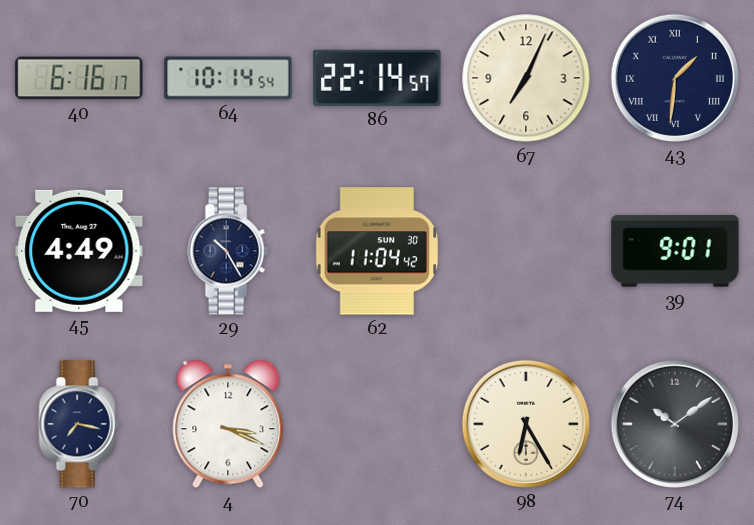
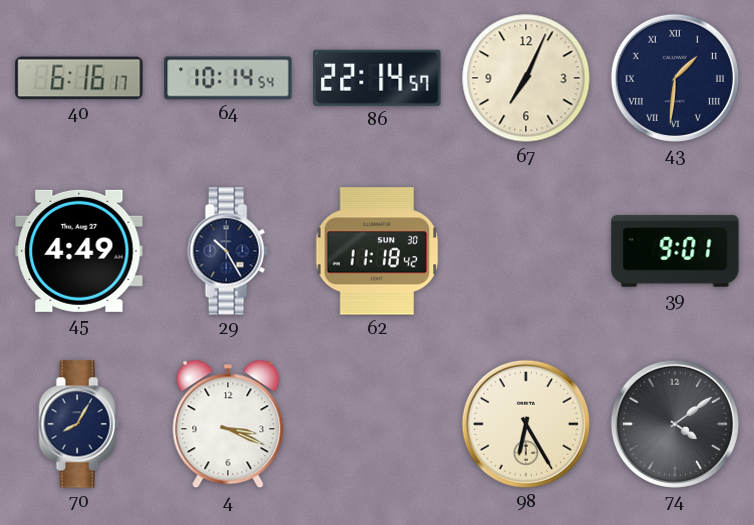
62: 11:04 -> 11:18 (377, 251)
70: 7:17 -> 8:05 (79, 424)
74: 10:09 -> 4:09 (675, 424)
